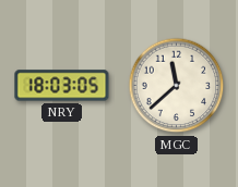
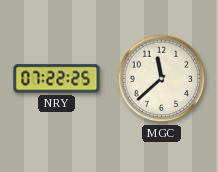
NRY: 18:03 -> 07:22 (57, 79)
